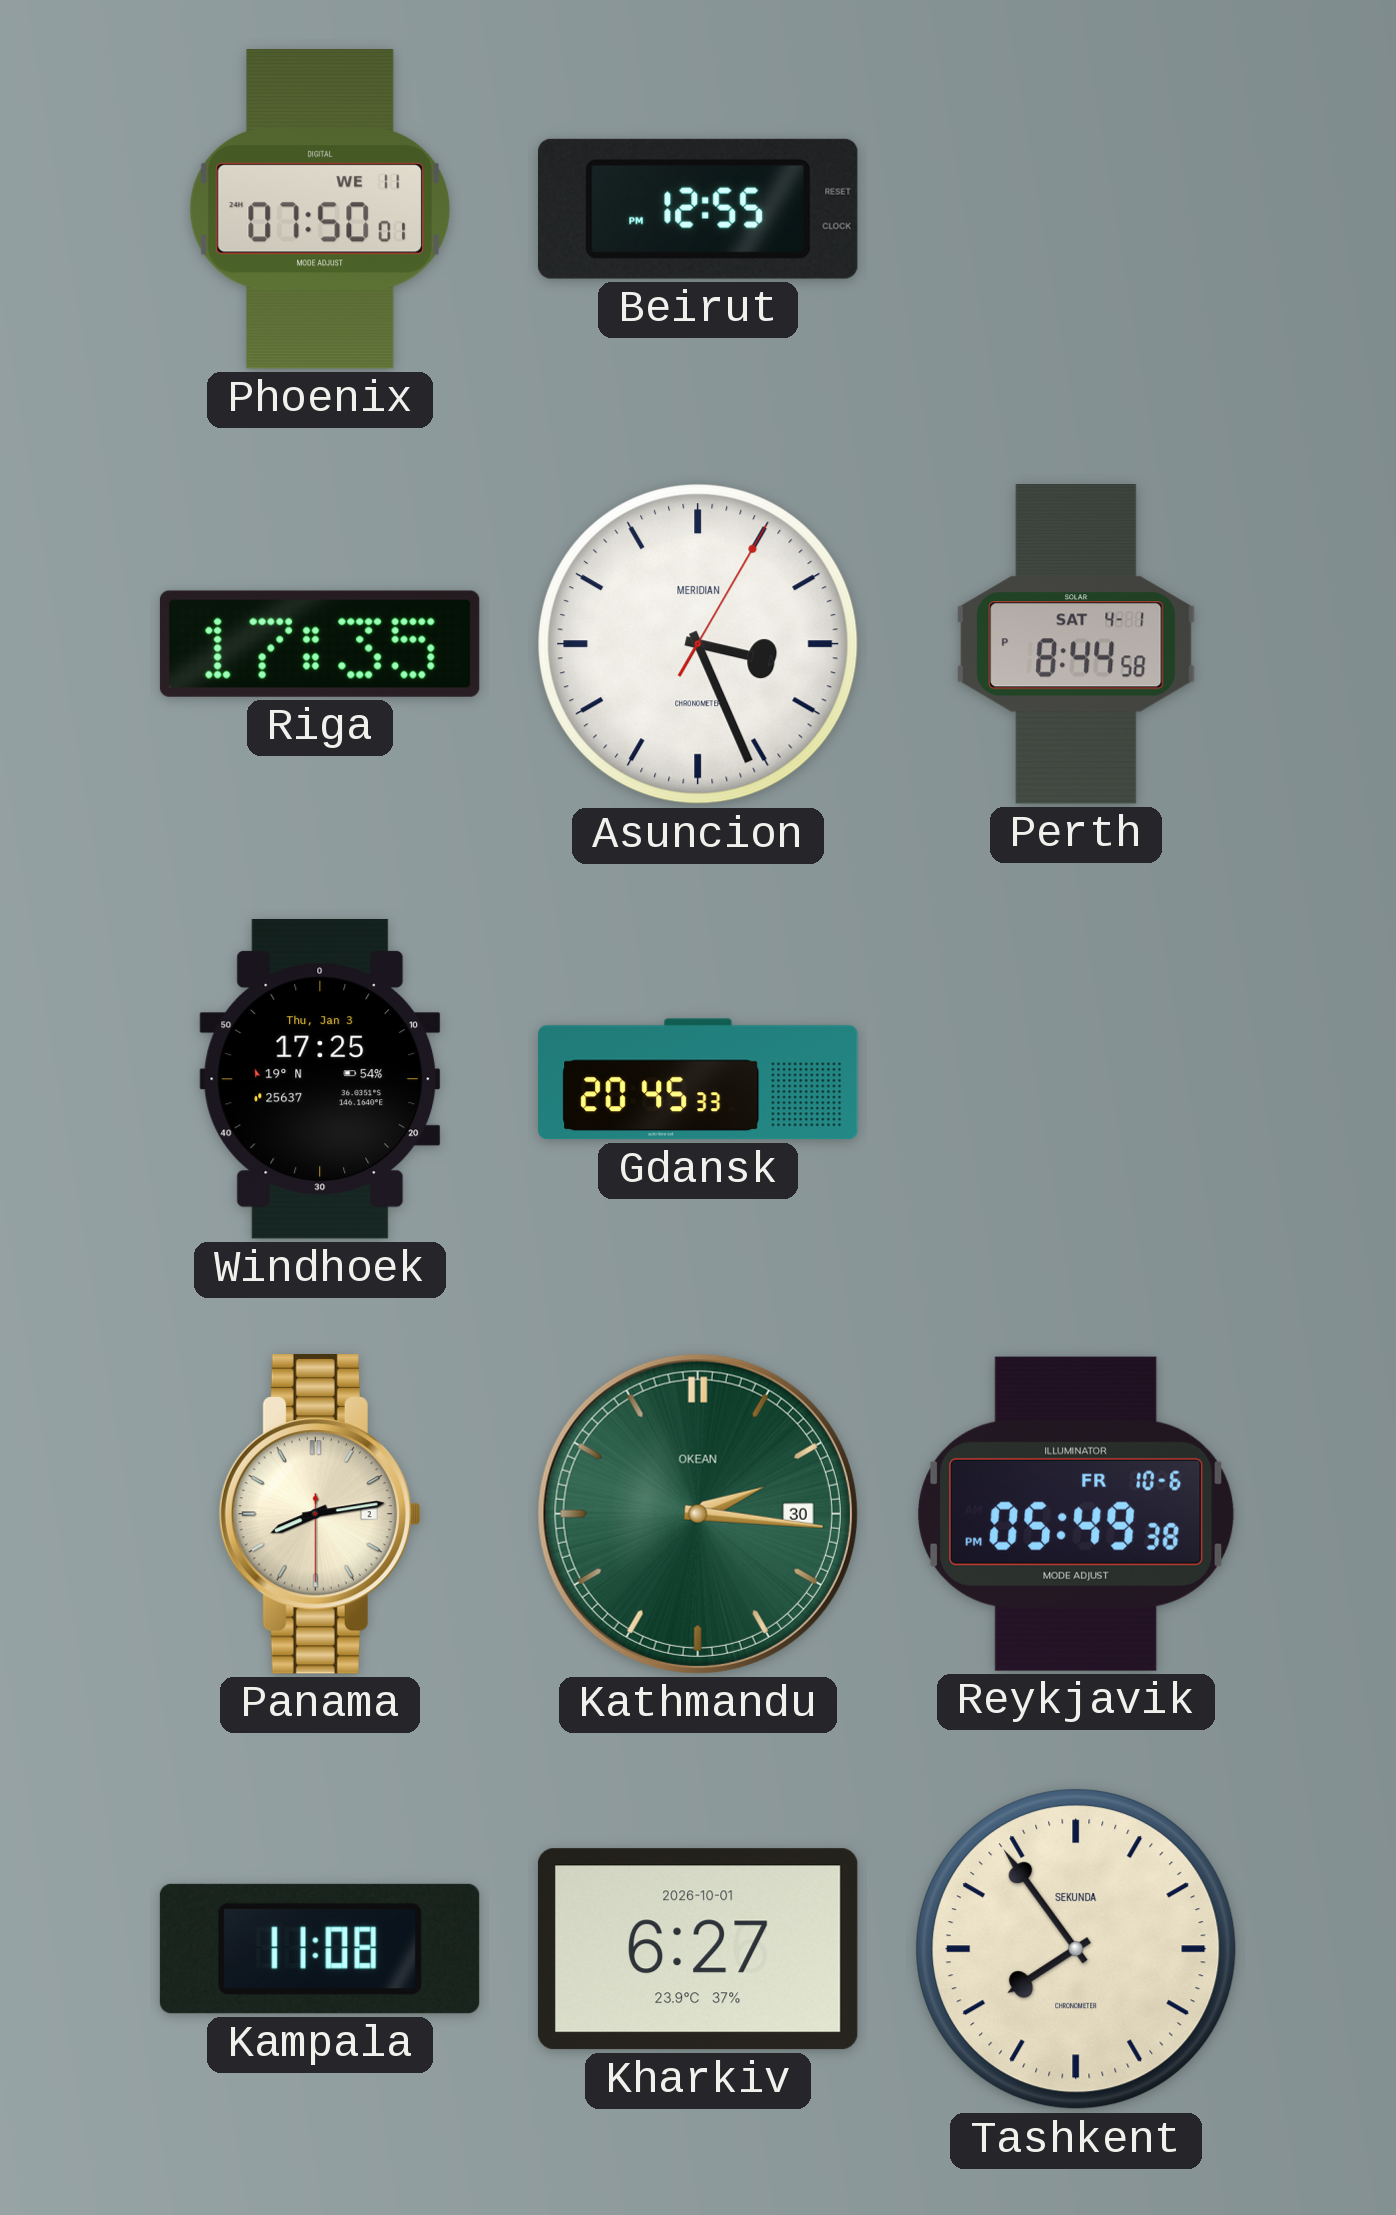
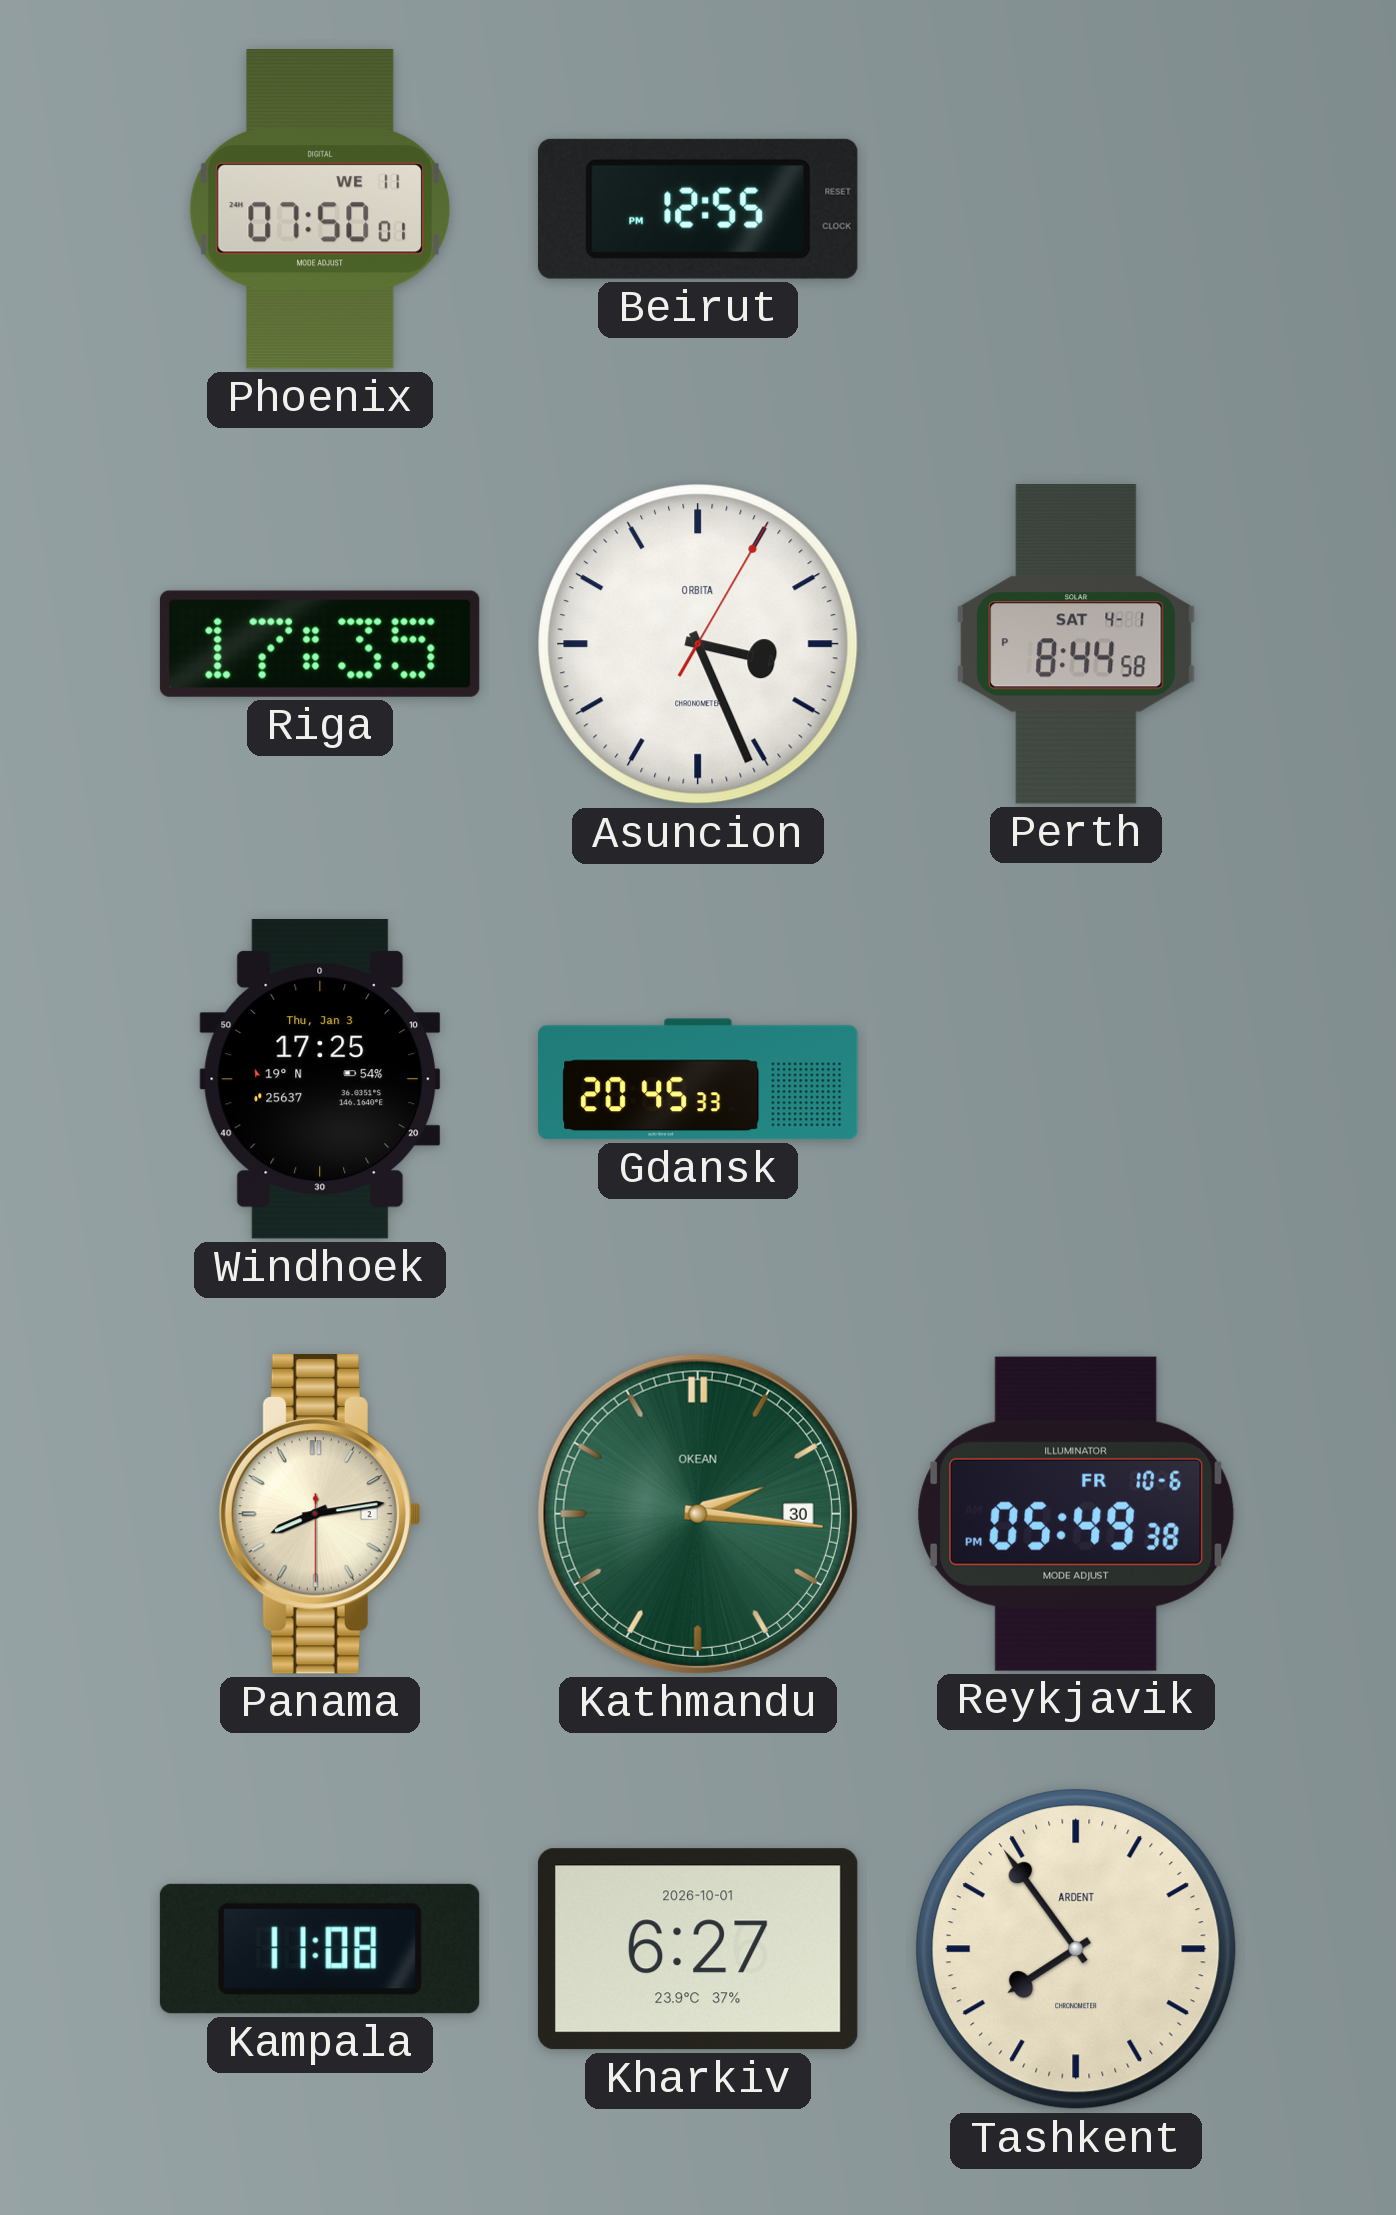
Asuncion brand: MERIDIAN -> ORBITA (698, 644)
Tashkent brand: SEKUNDA -> ARDENT (1076, 1949)
